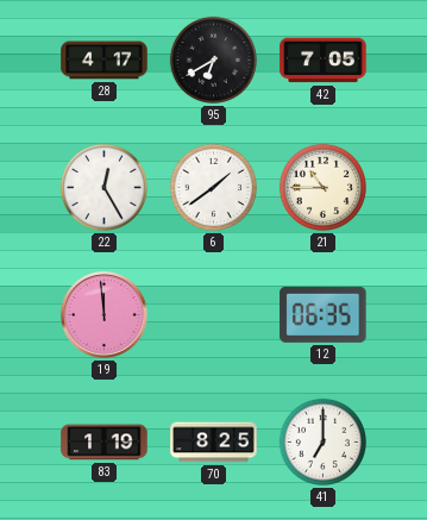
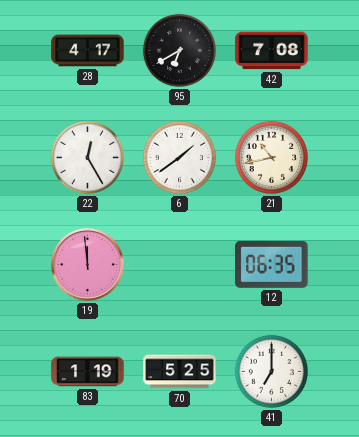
42: 7:05 -> 7:08 (272, 51)
21: 10:45 -> 10:43 (271, 157)
70: 8:25 -> 5:25 (180, 372)
